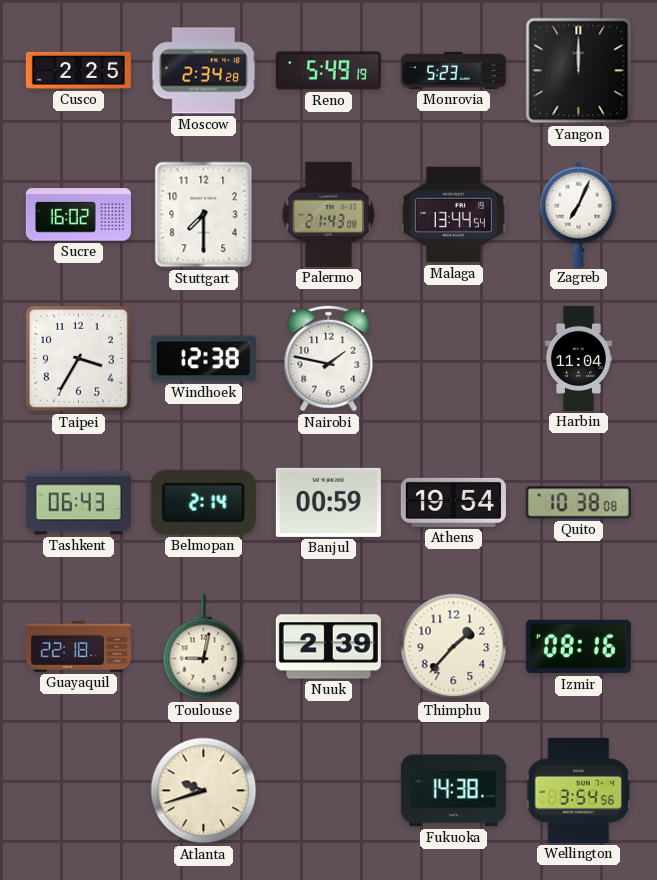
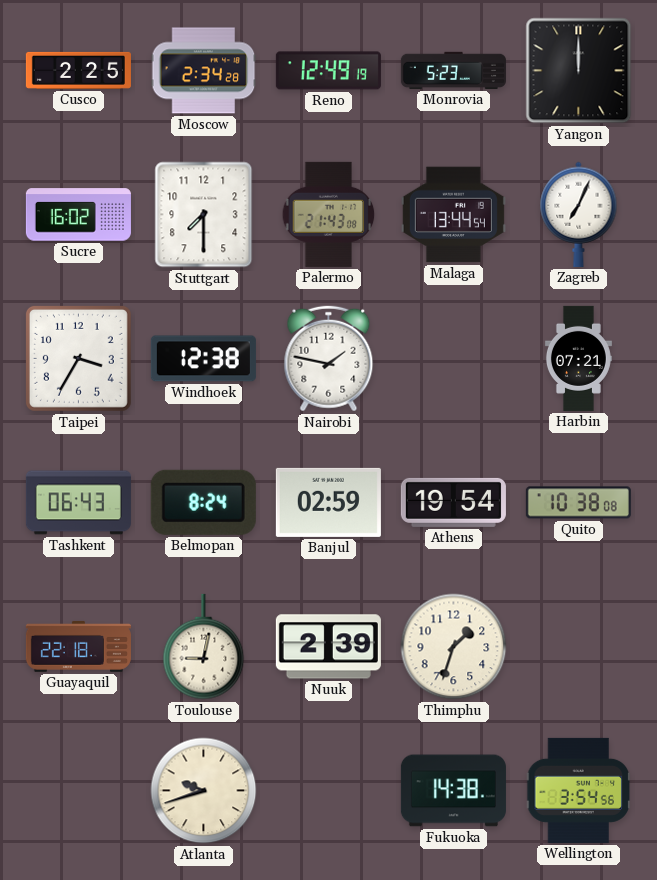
Reno: 5:49 -> 12:49 (328, 71)
Harbin: 11:04 -> 07:21 (578, 358)
Belmopan: 2:14 -> 8:24 (203, 502)
Banjul: 00:59 -> 02:59 (328, 502)
Thimphu: 1:37 -> 1:33 (454, 647)
Izmir: 08:16 -> none (578, 647)
